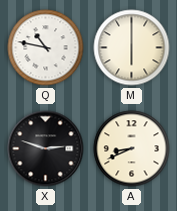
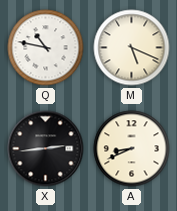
M: 6:00 -> 5:19 (132, 48)
X: 2:48 -> 2:44 (46, 149)
